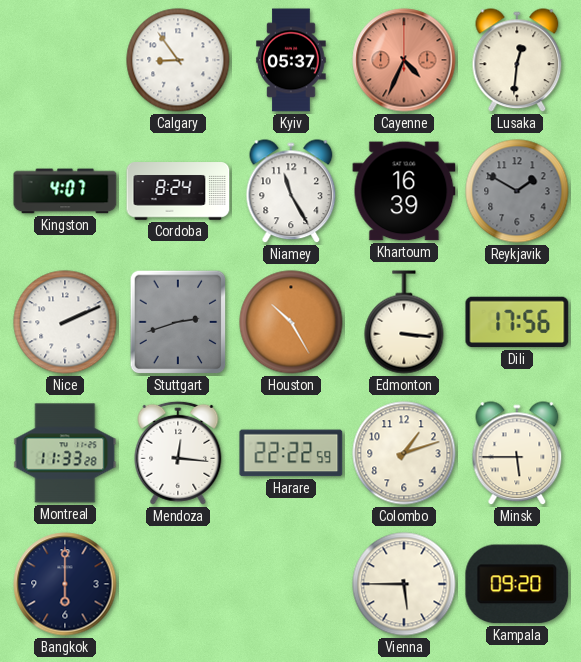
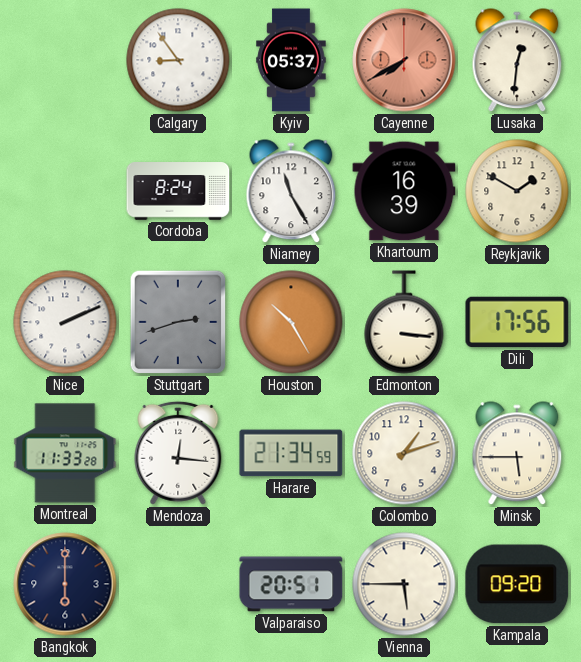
Cayenne: 4:34 -> 7:40 (404, 60)
Kingston: 4:07 -> none (65, 191)
Reykjavik dial: grey -> cream (517, 191)
Harare: 22:22 -> 21:34 (291, 453)
Valparaiso: none -> 20:51 (291, 584)
